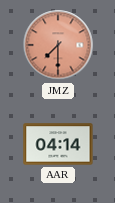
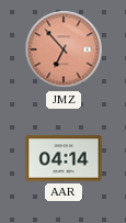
JMZ: 7:30 -> 6:53 (64, 49)
